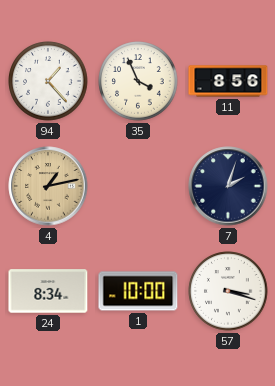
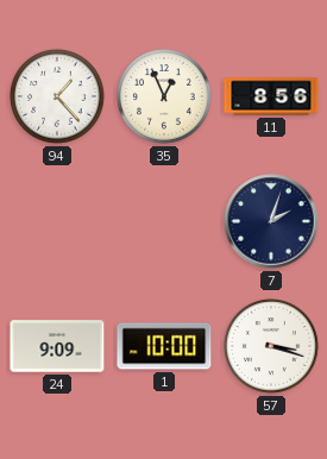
35: 3:56 -> 12:56 (164, 96)
4: 1:13 -> none (48, 186)
24: 8:34 -> 9:09 (57, 346)
